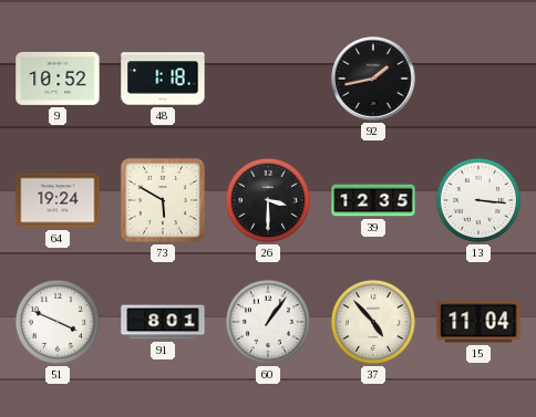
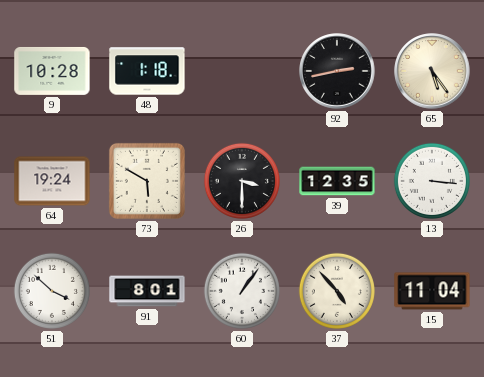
9: 10:52 -> 10:28 (52, 71)
92: 1:43 -> 2:43 (337, 71)
65: none -> 5:24 (432, 71)
51: 3:49 -> 3:52 (52, 291)
